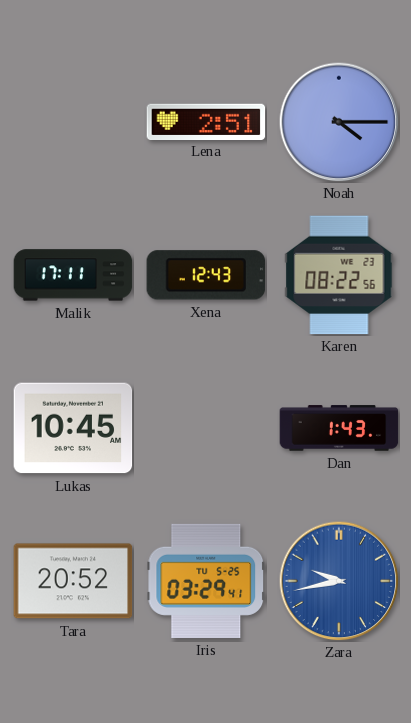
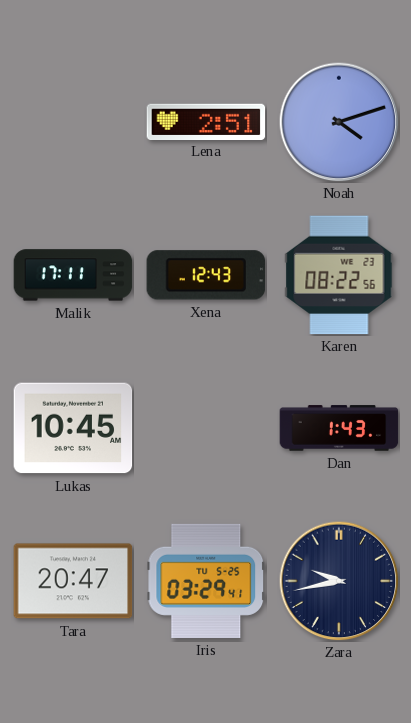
Noah: 4:15 -> 4:12 (339, 122)
Tara: 20:52 -> 20:47 (73, 581)
Zara dial: blue -> navy (339, 581)
